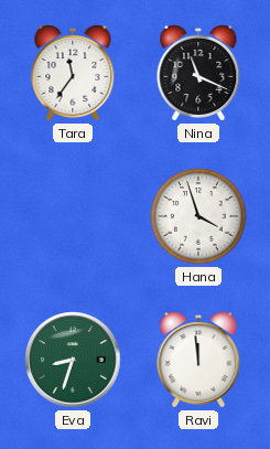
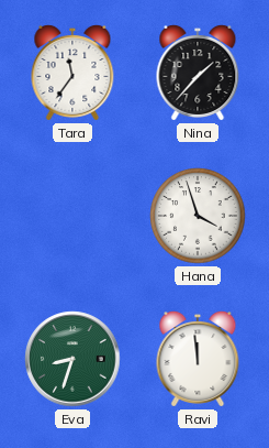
Nina: 11:19 -> 1:37 (198, 73)
